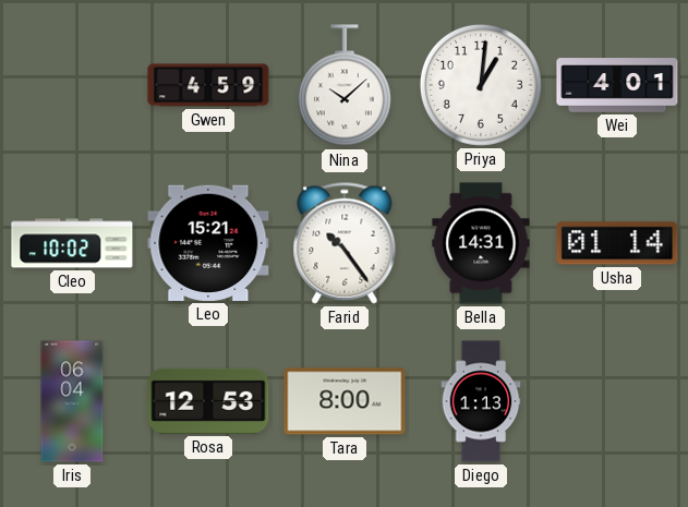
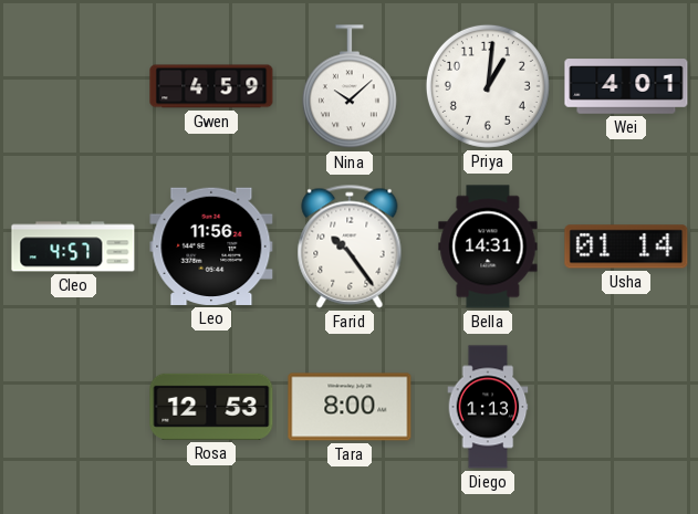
Cleo: 10:02 -> 4:57 (73, 246)
Leo: 15:21 -> 11:56 (211, 246)
Iris: 06:04 -> none (72, 401)
